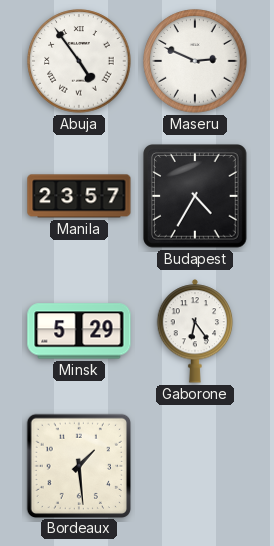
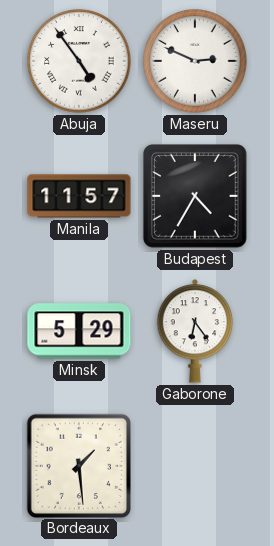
Manila: 23:57 -> 11:57 (79, 196)
